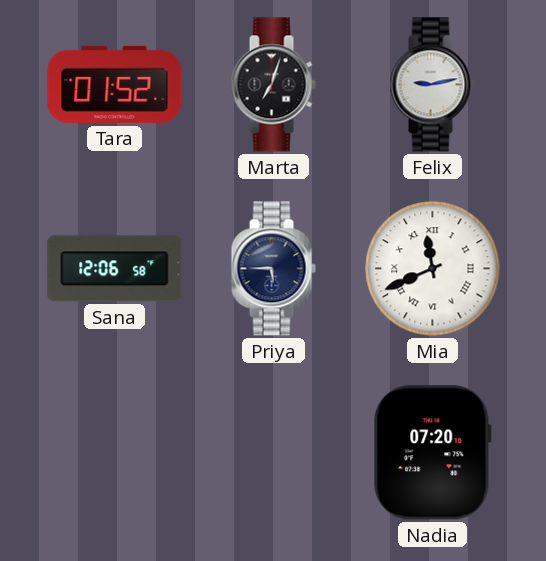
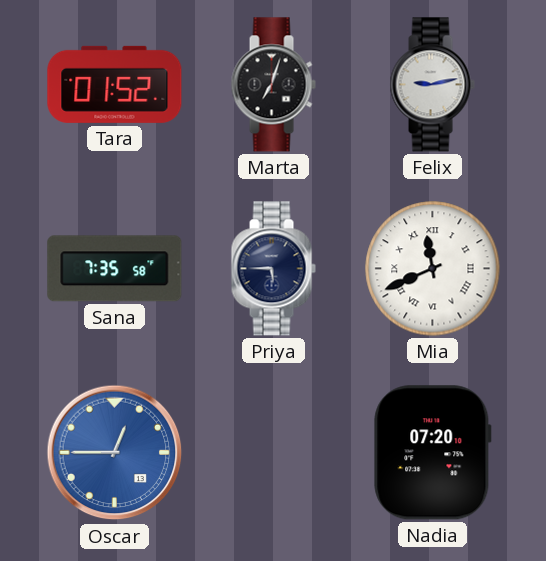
Sana: 12:06 -> 7:35 (115, 269)
Oscar: none -> 12:45 (115, 453)
